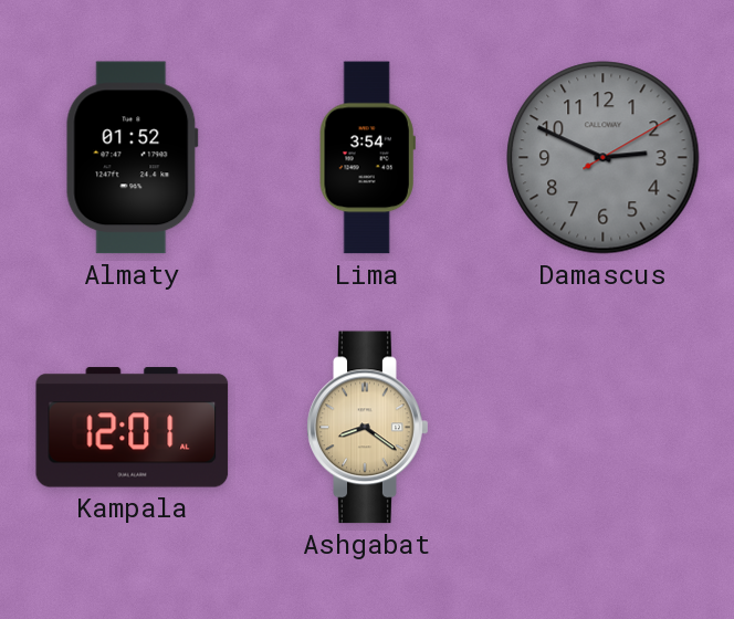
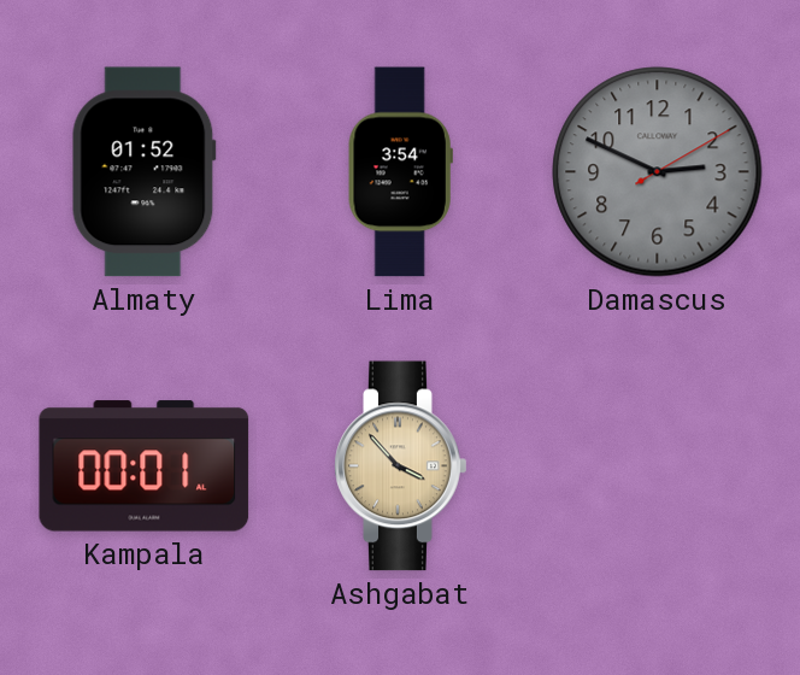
Kampala: 12:01 -> 00:01 (145, 466)
Ashgabat: 8:21 -> 3:53 (401, 466)
